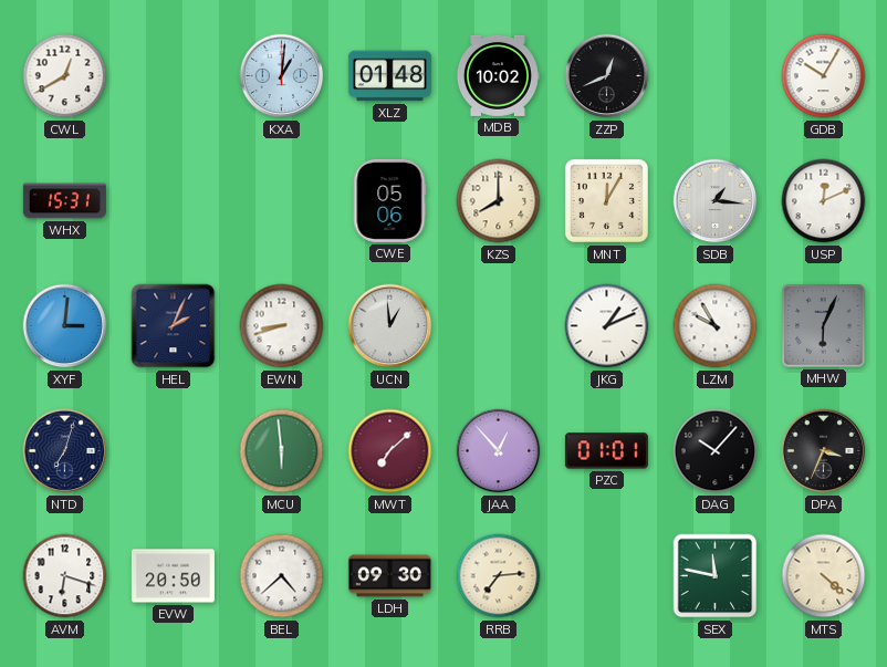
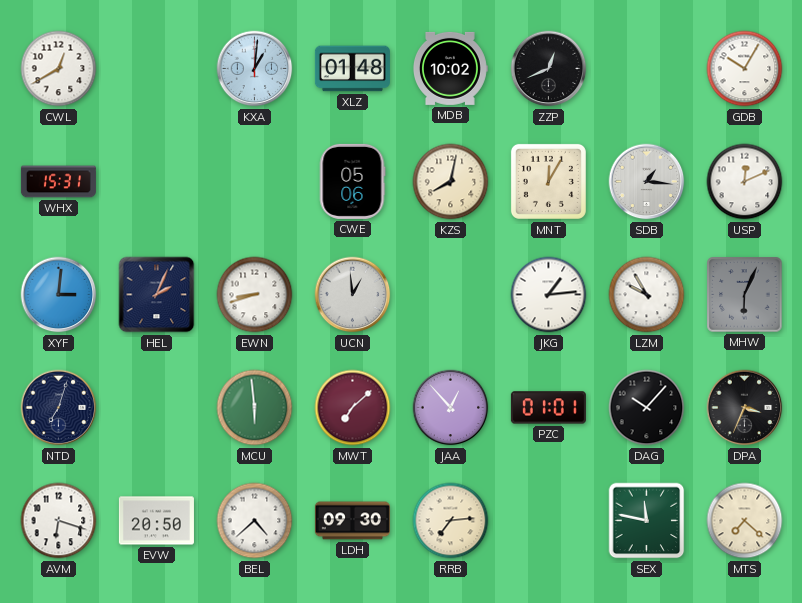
KZS: 8:00 -> 8:02 (451, 182)
JKG: 1:11 -> 1:14 (549, 295)
MTS: 4:22 -> 7:22 (745, 521)
